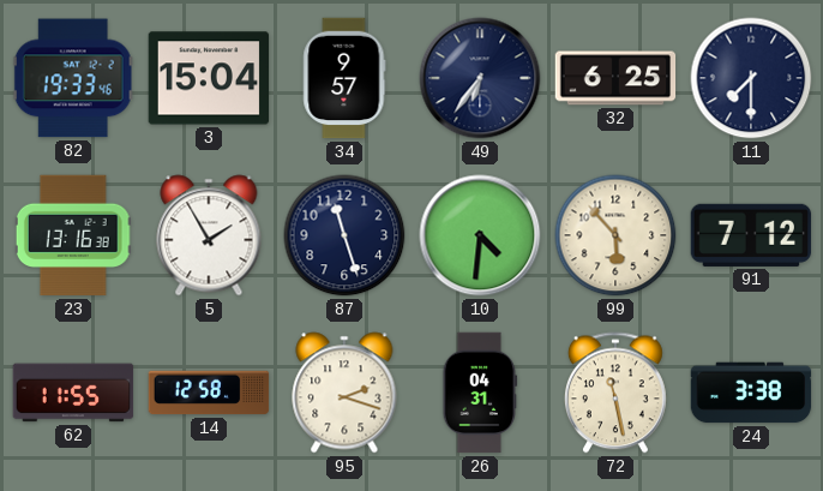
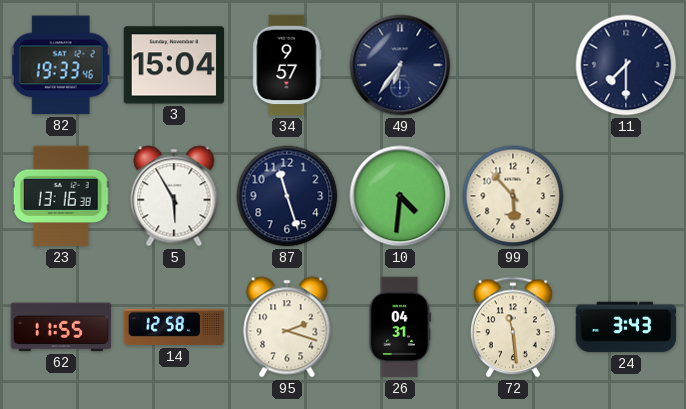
32: 6:25 -> none (615, 78)
5: 1:55 -> 5:55 (174, 196)
91: 7:12 -> none (751, 235)
72: 11:28 -> 11:29 (513, 327)
24: 3:38 -> 3:43 (626, 327)
